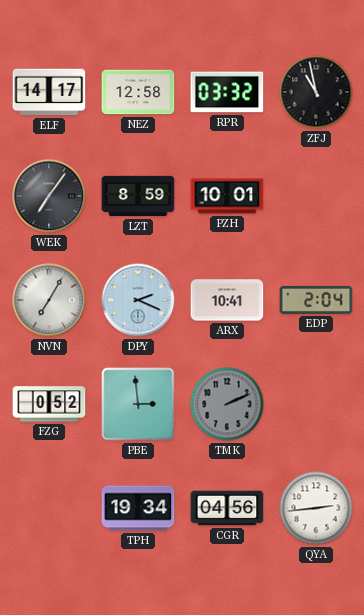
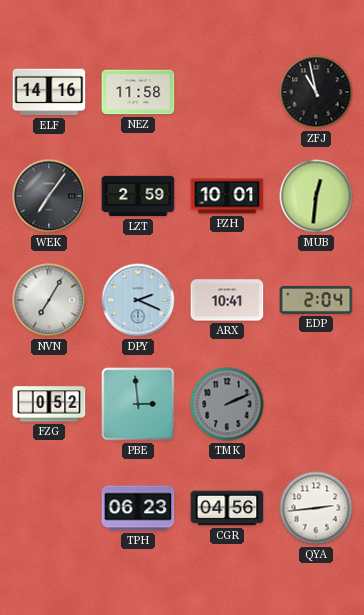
ELF: 14:17 -> 14:16 (49, 92)
NEZ: 12:58 -> 11:58 (138, 92)
RPR: 03:32 -> none (227, 92)
LZT: 8:59 -> 2:59 (138, 196)
MUB: none -> 12:31 (316, 196)
TPH: 19:34 -> 06:23 (138, 508)
